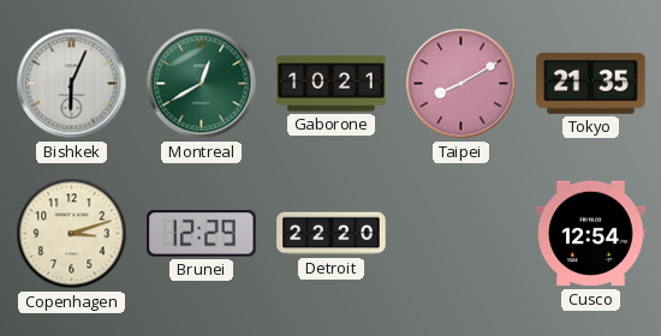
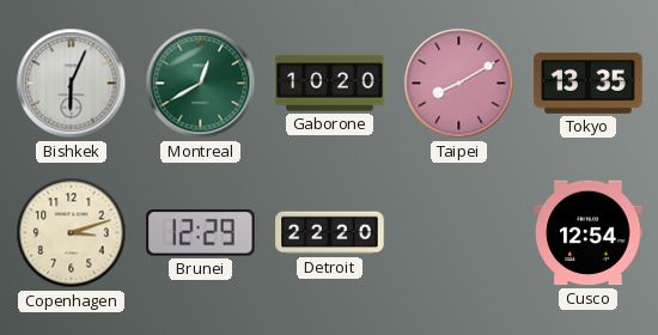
Gaborone: 10:21 -> 10:20 (330, 84)
Tokyo: 21:35 -> 13:35 (589, 83)
